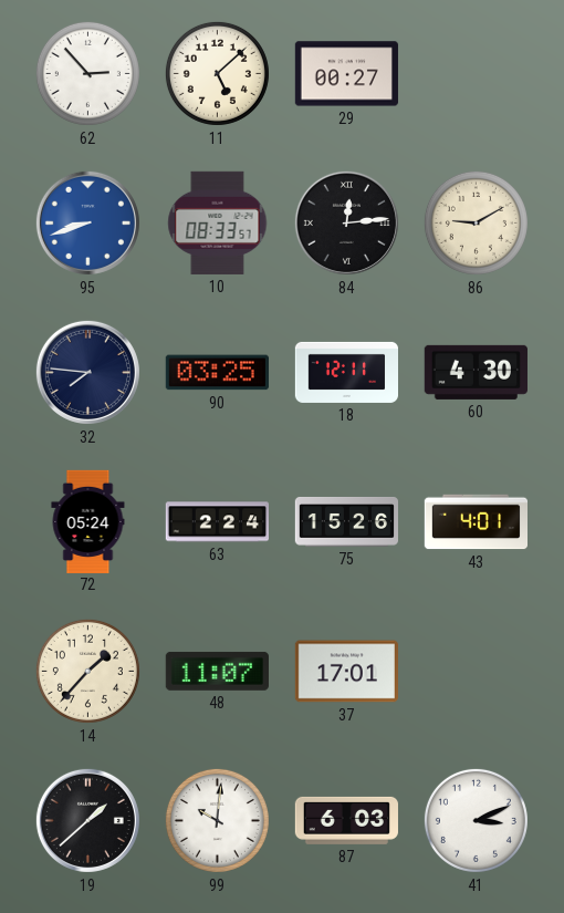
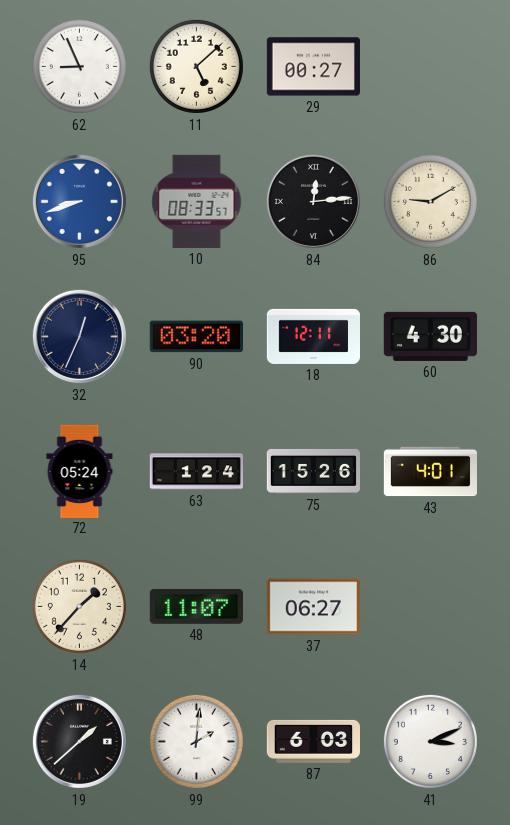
62: 2:53 -> 8:56 (79, 66)
32: 7:46 -> 12:34 (79, 336)
90: 03:25 -> 03:20 (196, 337)
63: 2:24 -> 1:24 (196, 472)
37: 17:01 -> 06:27 (313, 607)
99: 10:01 -> 2:01 (196, 741)
